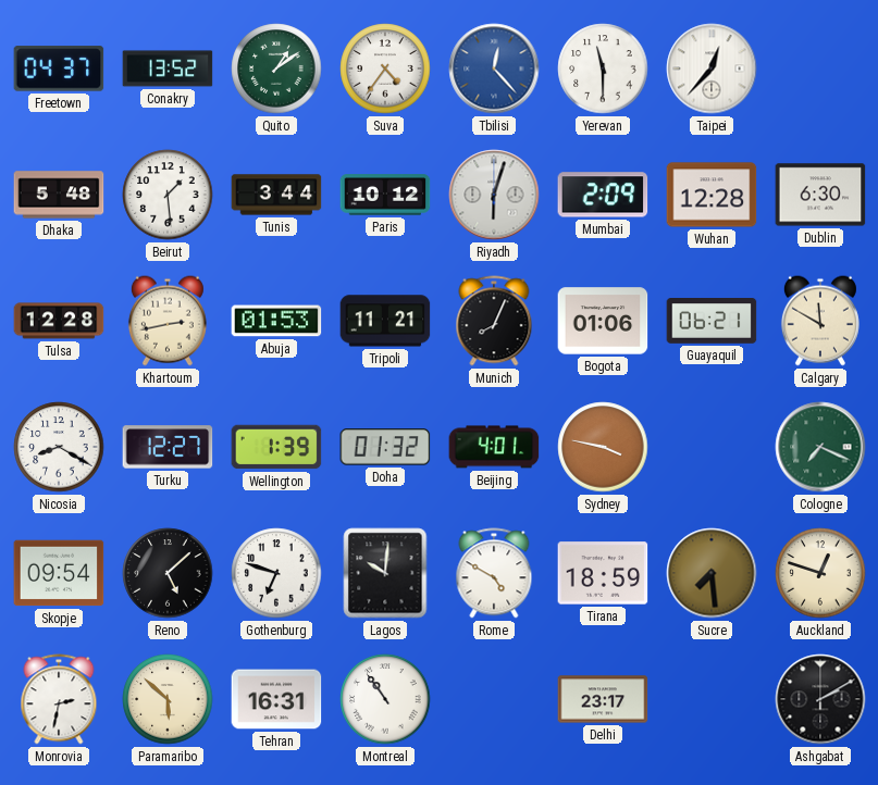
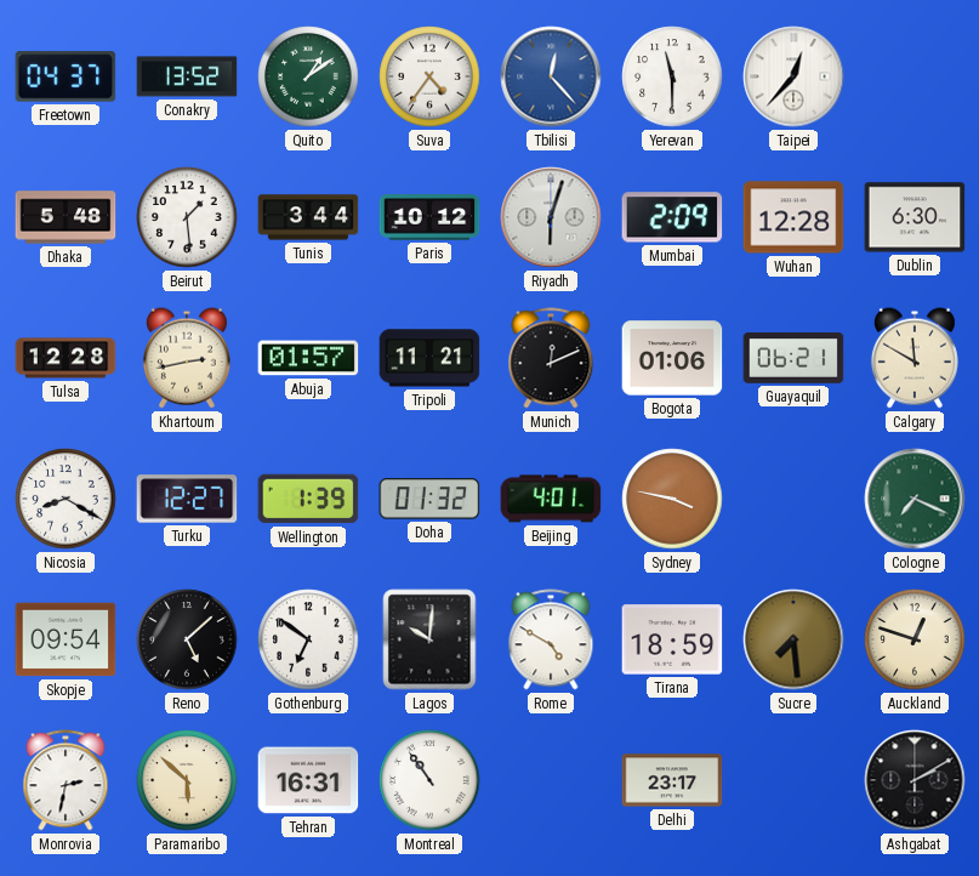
Abuja: 01:53 -> 01:57 (308, 358)
Munich: 8:04 -> 12:11 (551, 358)
Gothenburg: 6:48 -> 6:51 (308, 639)
